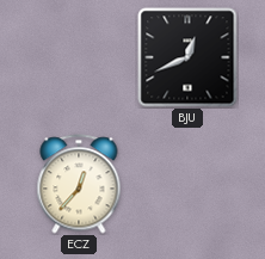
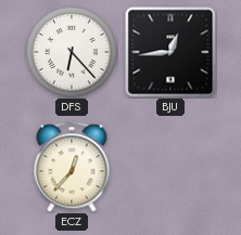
DFS: none -> 6:23 (72, 52)
BJU: 12:41 -> 12:44 (170, 52)
